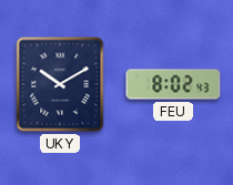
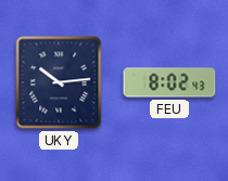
UKY: 10:10 -> 10:14 (59, 82)
